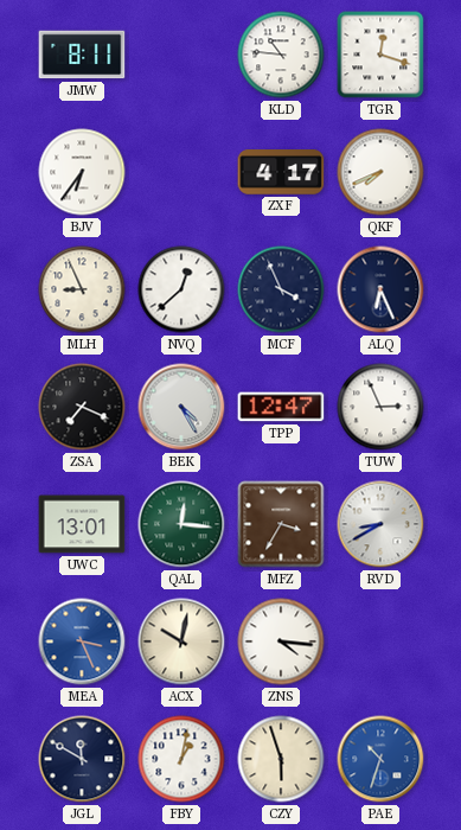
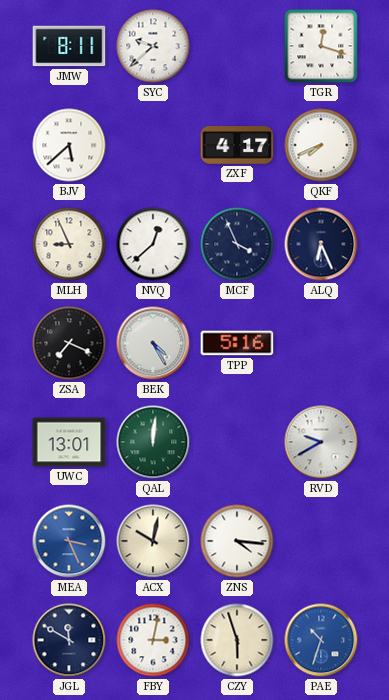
SYC: none -> 9:38 (153, 46)
KLD: 10:46 -> none (281, 55)
BJV: 6:36 -> 5:38 (69, 145)
TPP: 12:47 -> 5:16 (237, 343)
TUW: 2:56 -> none (380, 407)
QAL: 12:16 -> 12:01 (153, 442)
MFZ: 3:35 -> none (281, 524)
RVD: 8:40 -> 9:40 (321, 442)
FBY: 1:02 -> 3:02 (153, 640)
